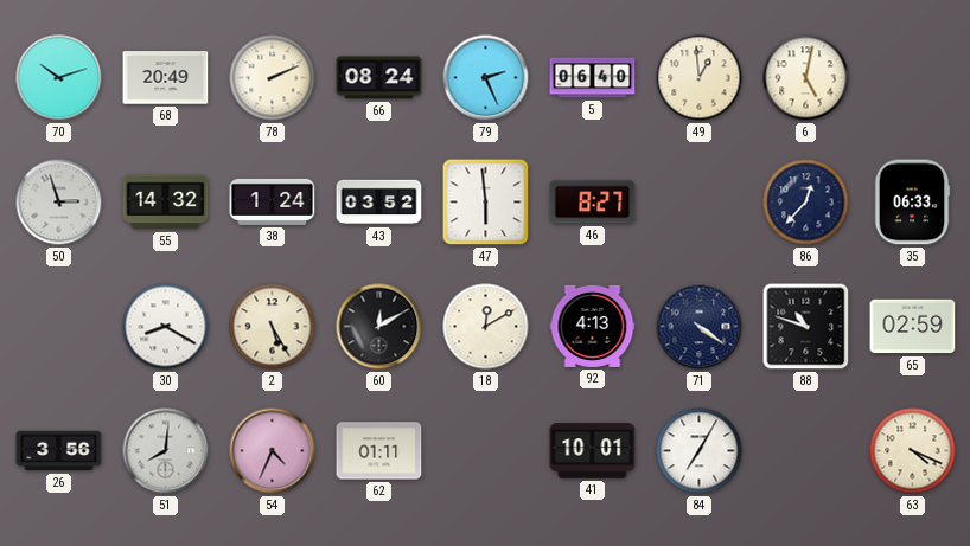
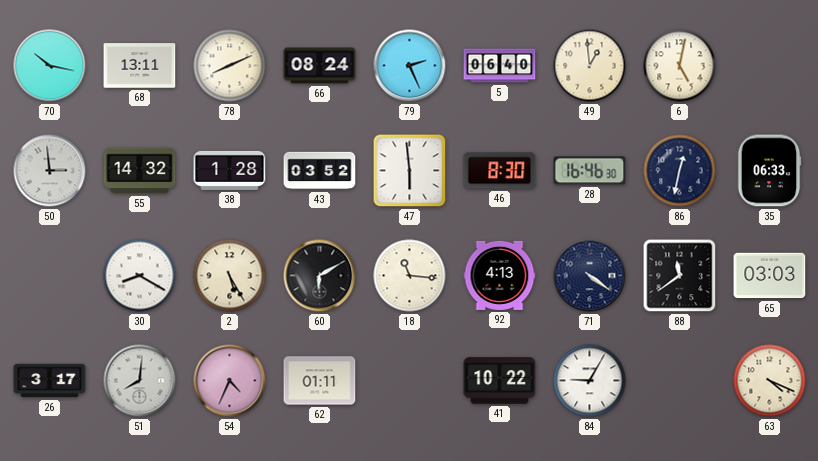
70: 10:12 -> 10:17 (50, 66)
68: 20:49 -> 13:11 (140, 66)
78: 2:11 -> 8:11 (230, 66)
50: 2:57 -> 2:59 (50, 171)
38: 1:24 -> 1:28 (230, 170)
46: 8:27 -> 8:30 (500, 171)
28: none -> 16:46 (590, 171)
86: 12:37 -> 12:32 (680, 171)
60: 12:10 -> 6:10 (320, 276)
18: 12:10 -> 11:16 (410, 276)
88: 10:48 -> 11:39 (680, 276)
65: 02:59 -> 03:03 (770, 276)
26: 3:56 -> 3:17 (50, 381)
41: 10:01 -> 10:22 (500, 381)
84: 7:05 -> 9:05 (590, 381)
